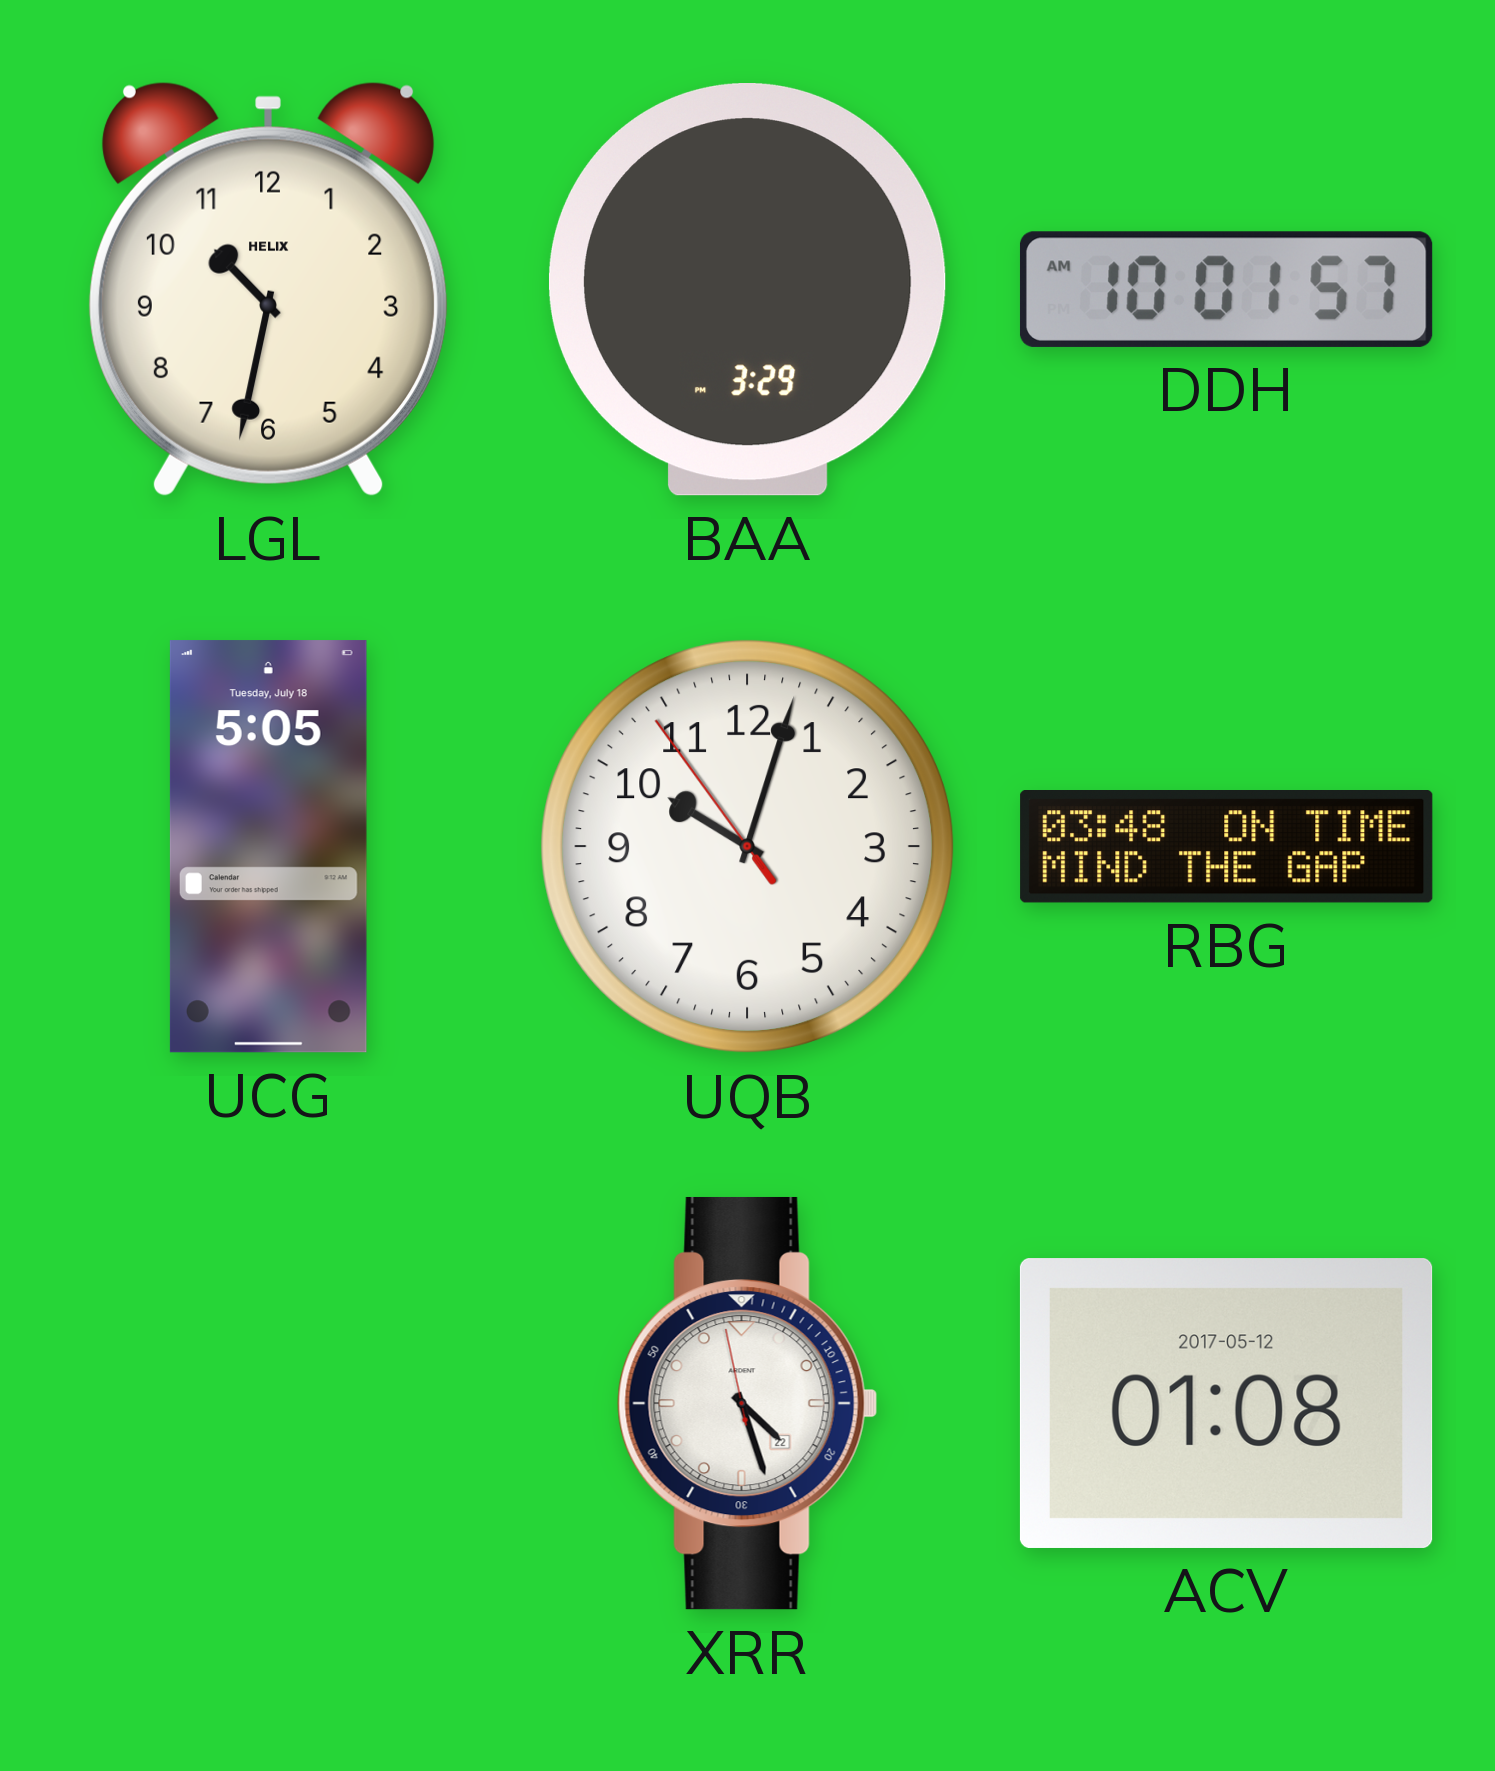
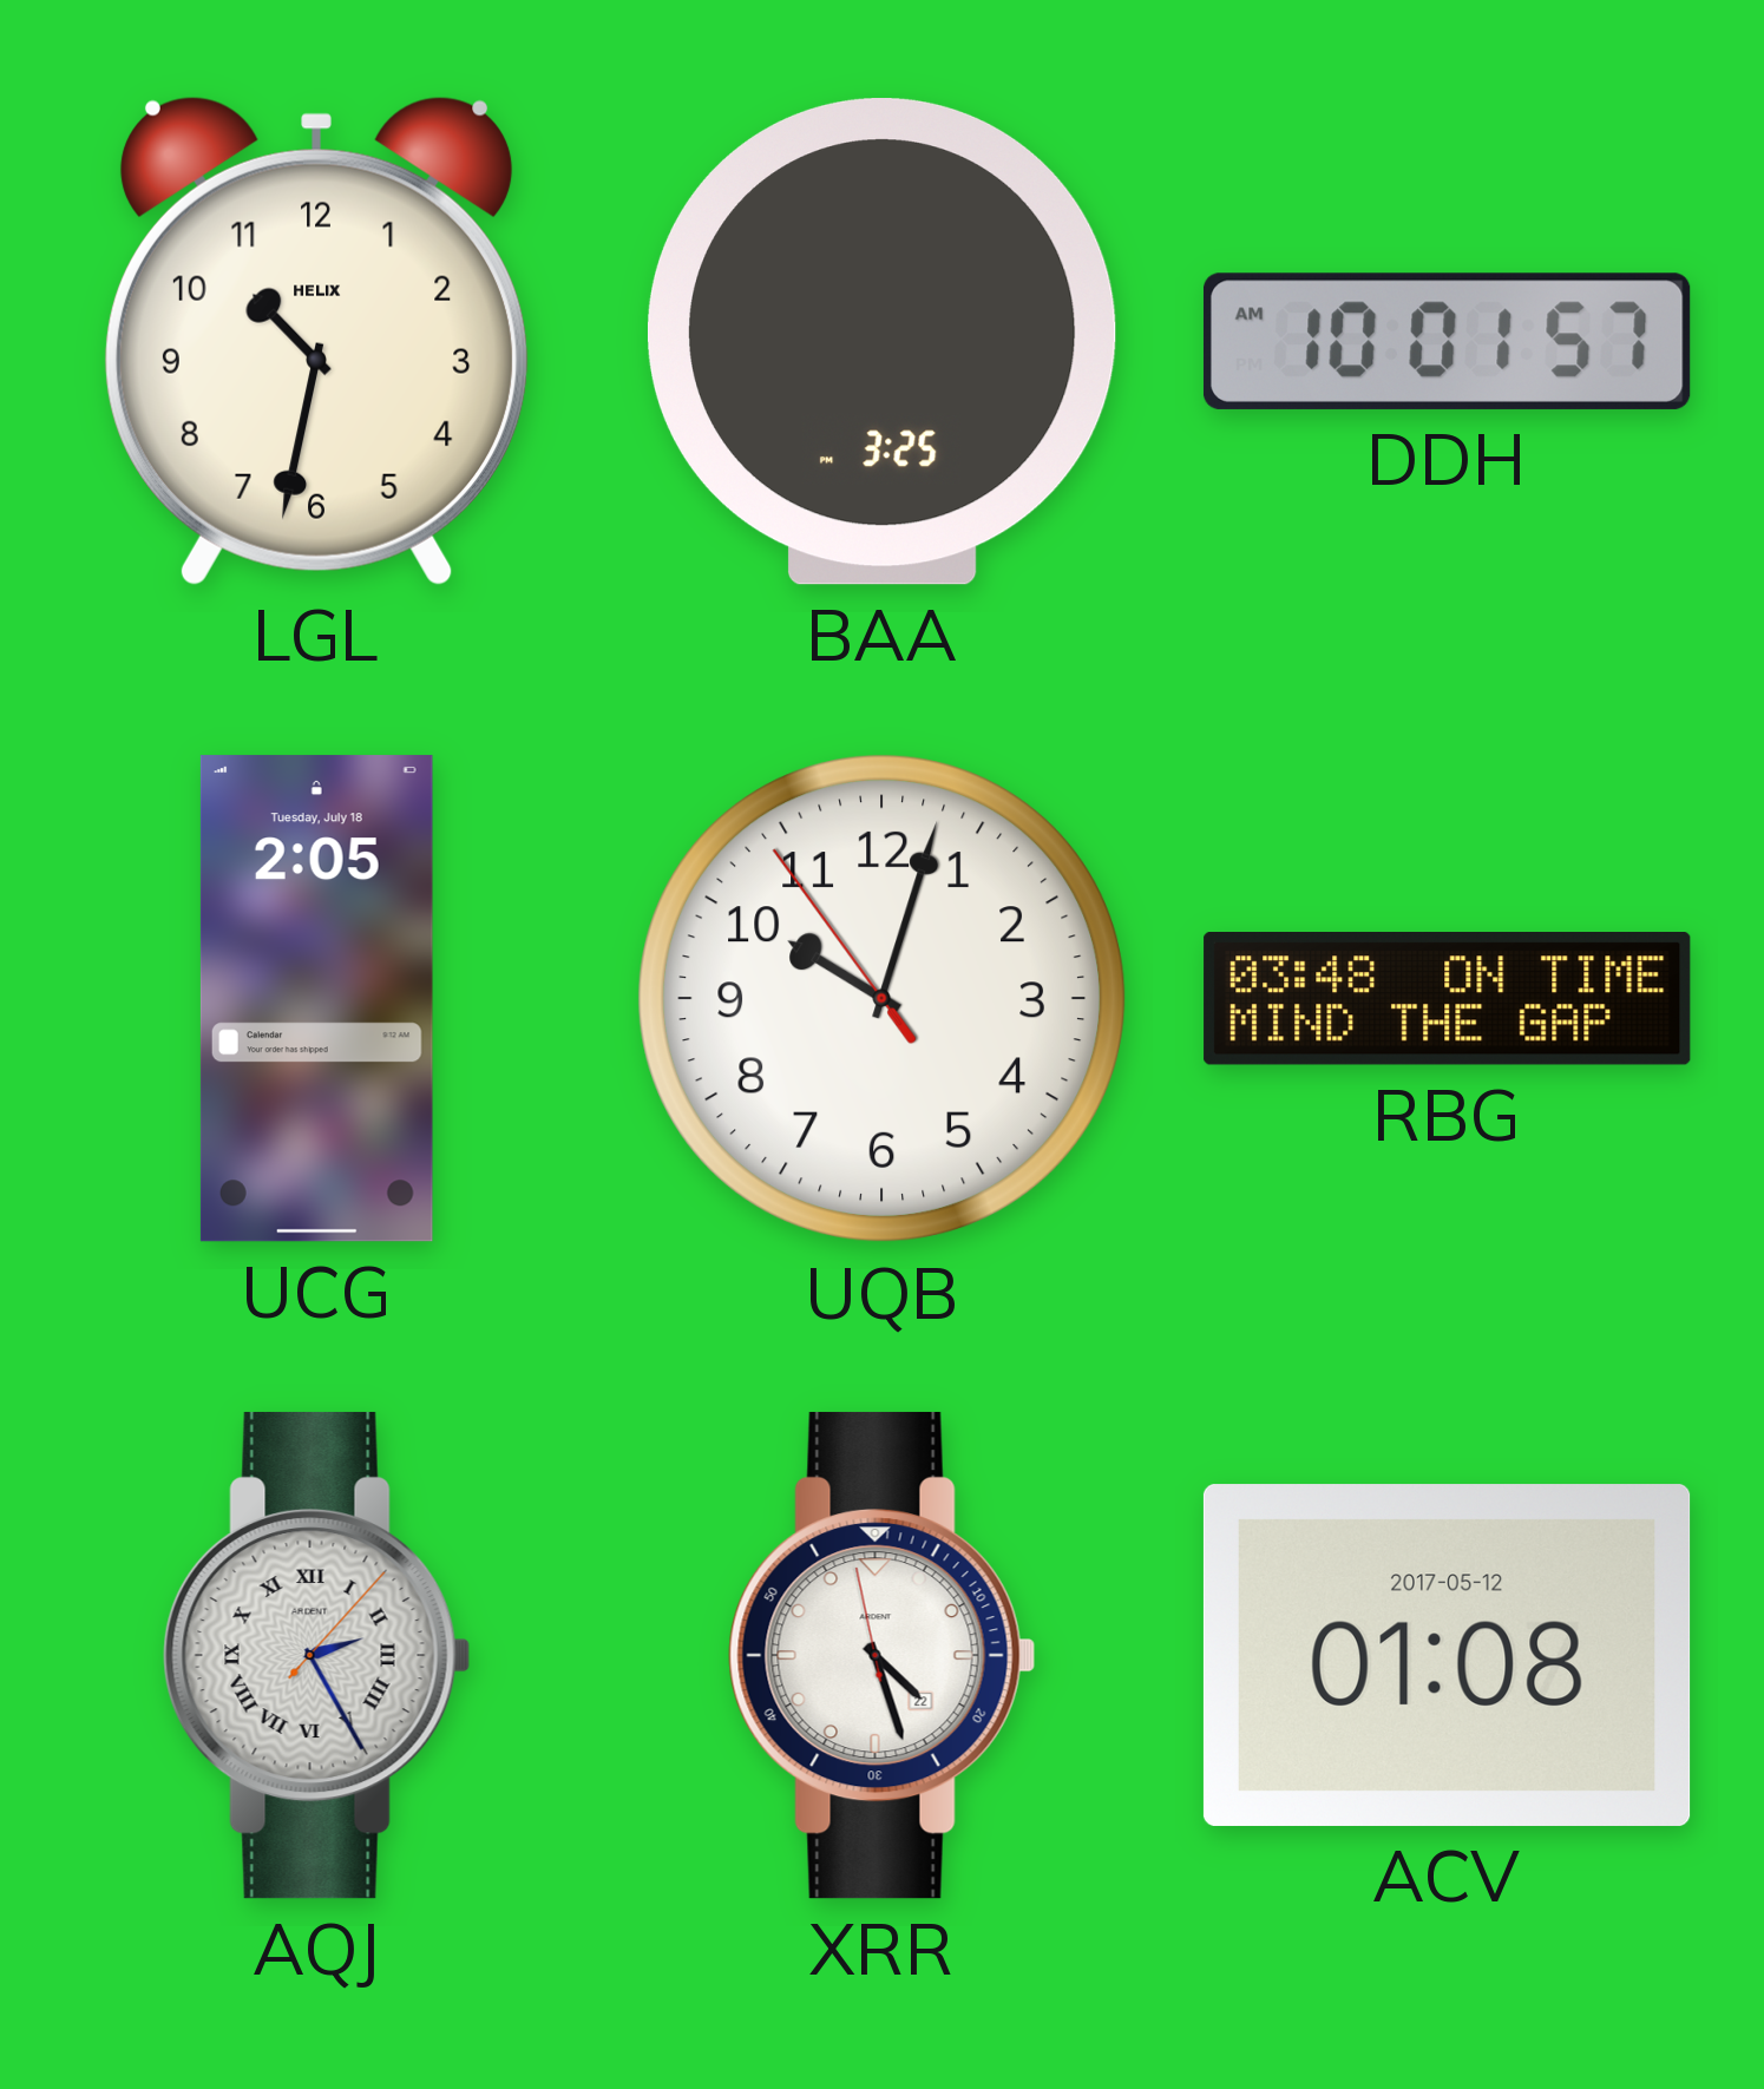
BAA: 3:29 -> 3:25 (881, 342)
UCG: 5:05 -> 2:05 (316, 999)
AQJ: none -> 2:25 (317, 1655)
